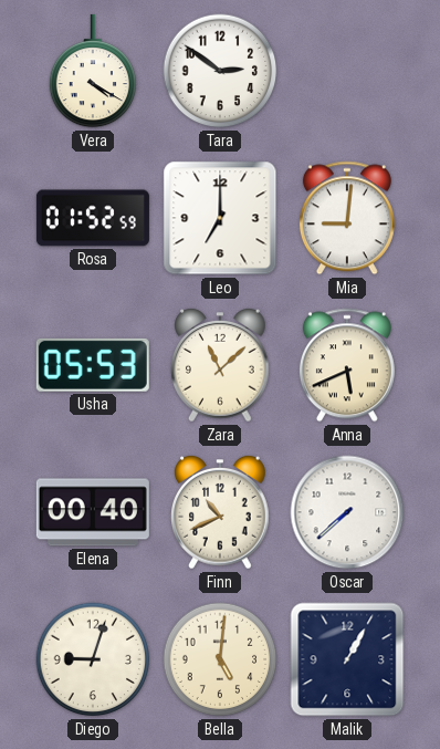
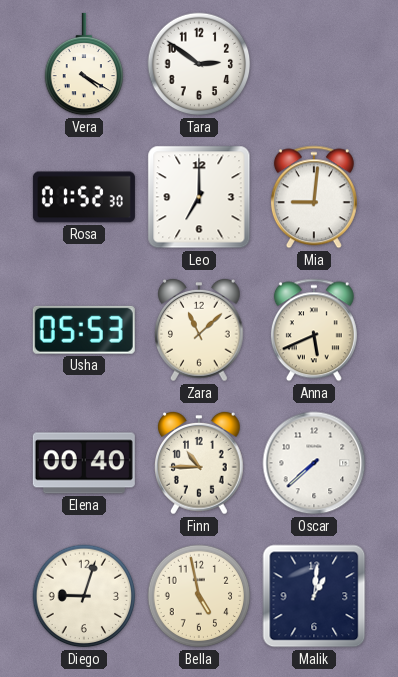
Rosa: 01:52:59 -> 01:52:30 (84, 197)
Finn: 10:41 -> 10:45 (199, 464)
Bella: 5:01 -> 4:58 (199, 596)
Malik: 1:05 -> 1:01 (314, 596)
